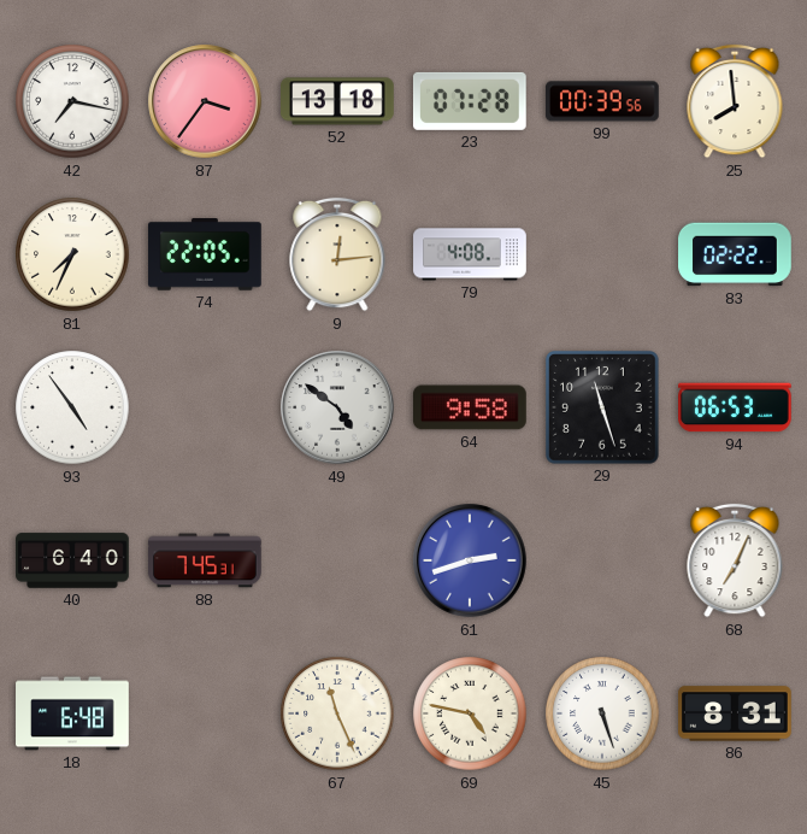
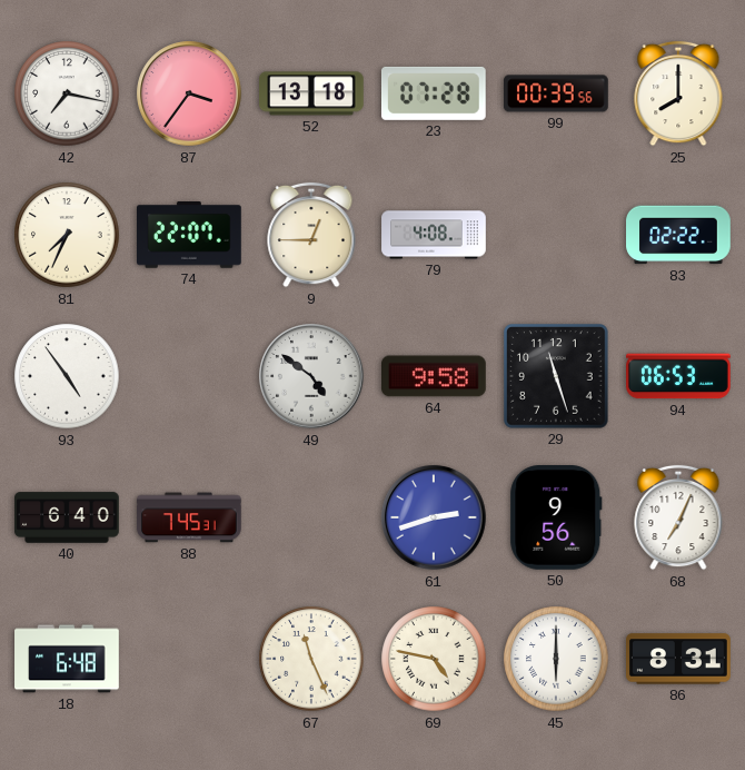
25: 7:59 -> 8:00 (678, 93)
74: 22:05 -> 22:07 (190, 235)
9: 12:14 -> 12:45 (311, 235)
50: none -> 9:56 (556, 519)
45: 5:27 -> 6:00 (556, 659)
